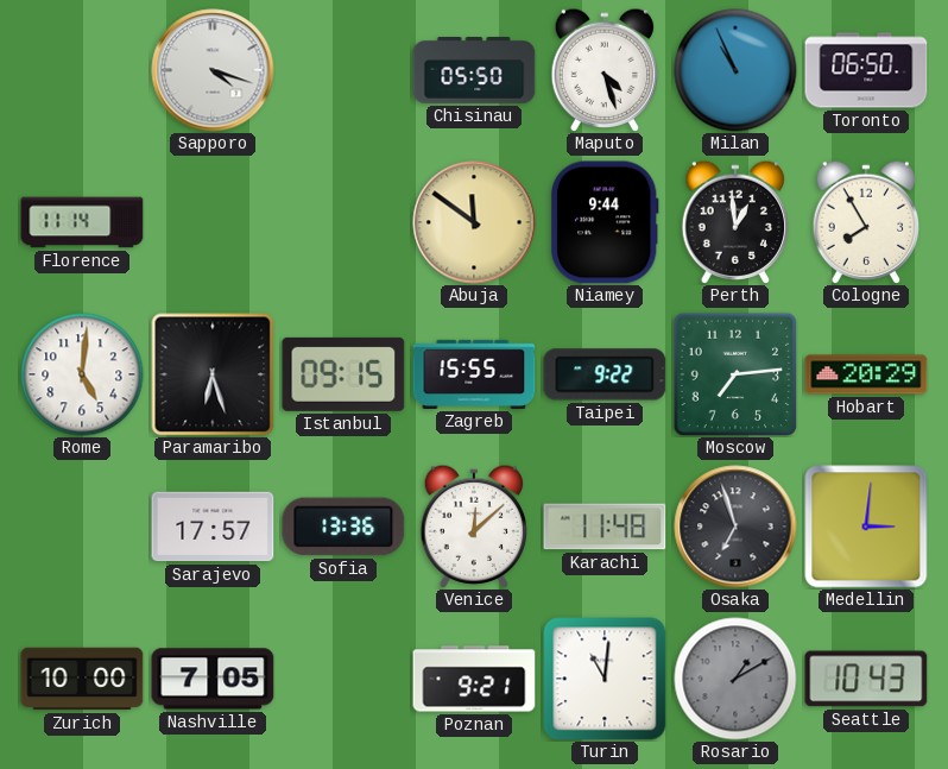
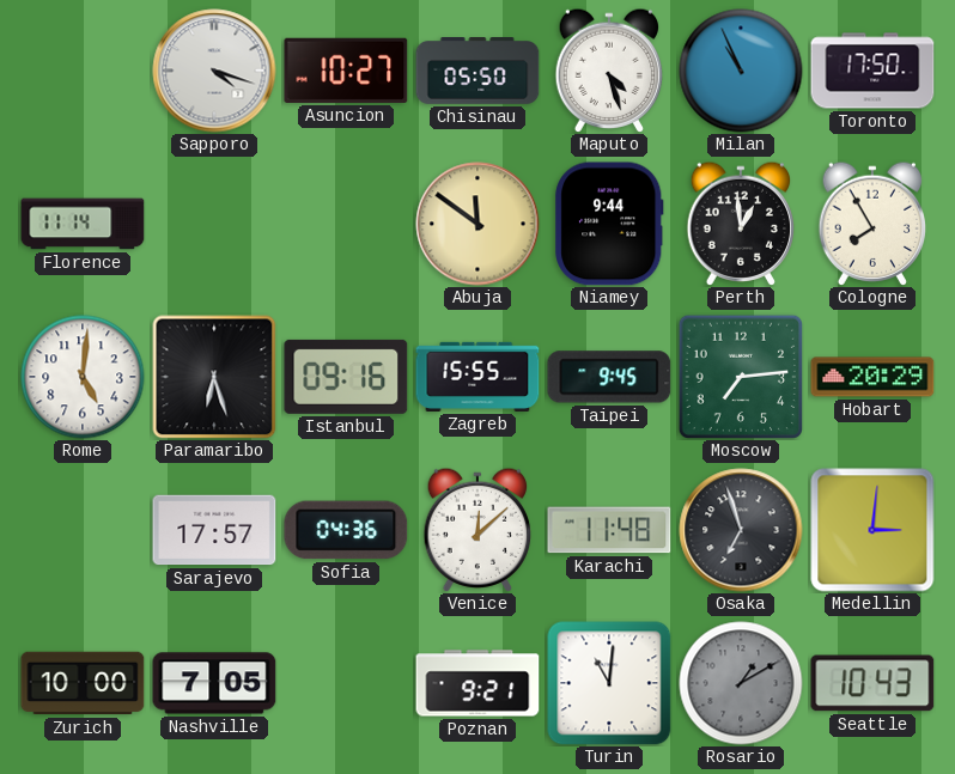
Asuncion: none -> 10:27 (346, 71)
Toronto: 06:50 -> 17:50 (872, 71)
Istanbul: 09:15 -> 09:16 (346, 377)
Taipei: 9:22 -> 9:45 (609, 377)
Sofia: 13:36 -> 04:36 (346, 530)
